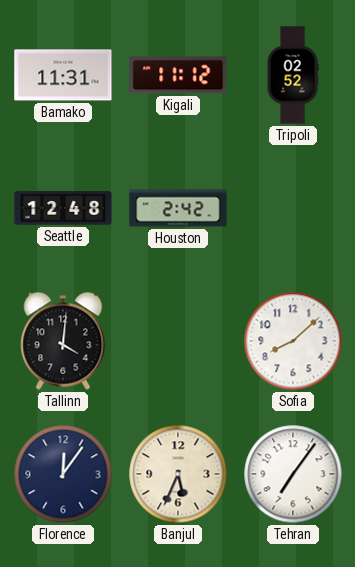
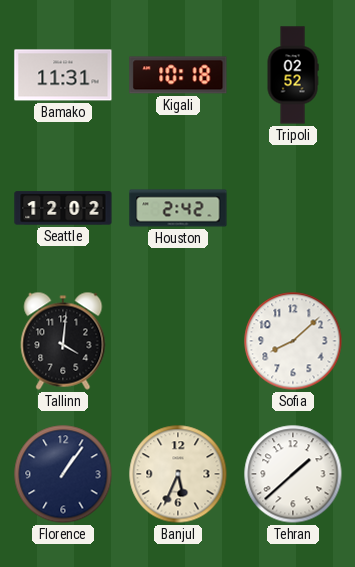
Kigali: 11:12 -> 10:18 (178, 75)
Seattle: 12:48 -> 12:02 (63, 208)
Florence: 12:06 -> 1:06 (63, 474)
Tehran: 7:06 -> 1:38 (293, 474)
